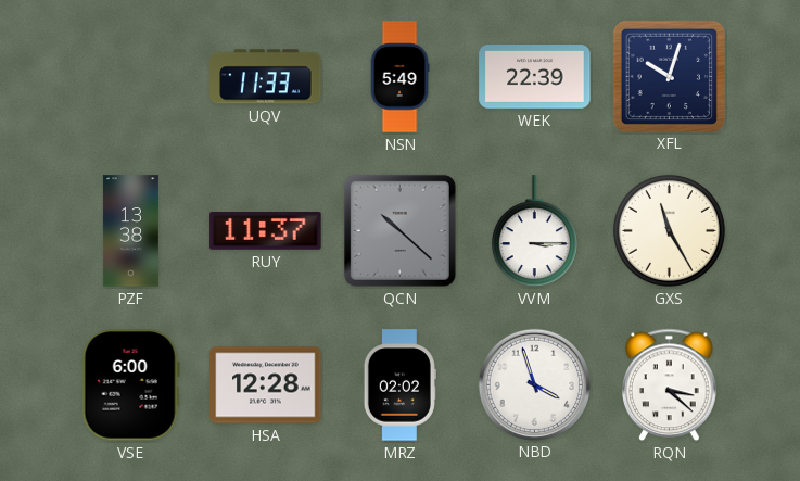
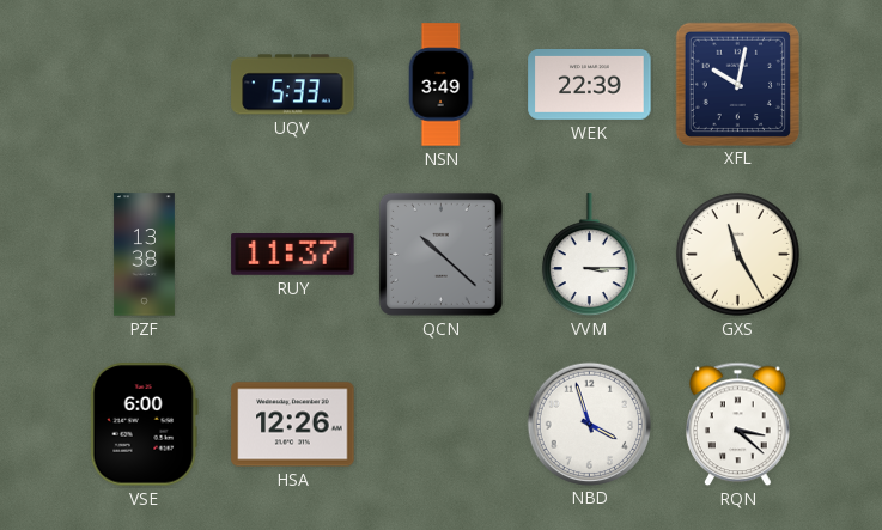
UQV: 11:33 -> 5:33 (293, 85)
NSN: 5:49 -> 3:49 (440, 85)
XFL: 10:03 -> 10:02 (737, 84)
HSA: 12:28 -> 12:26 (293, 425)
MRZ: 02:02 -> none (399, 385)
